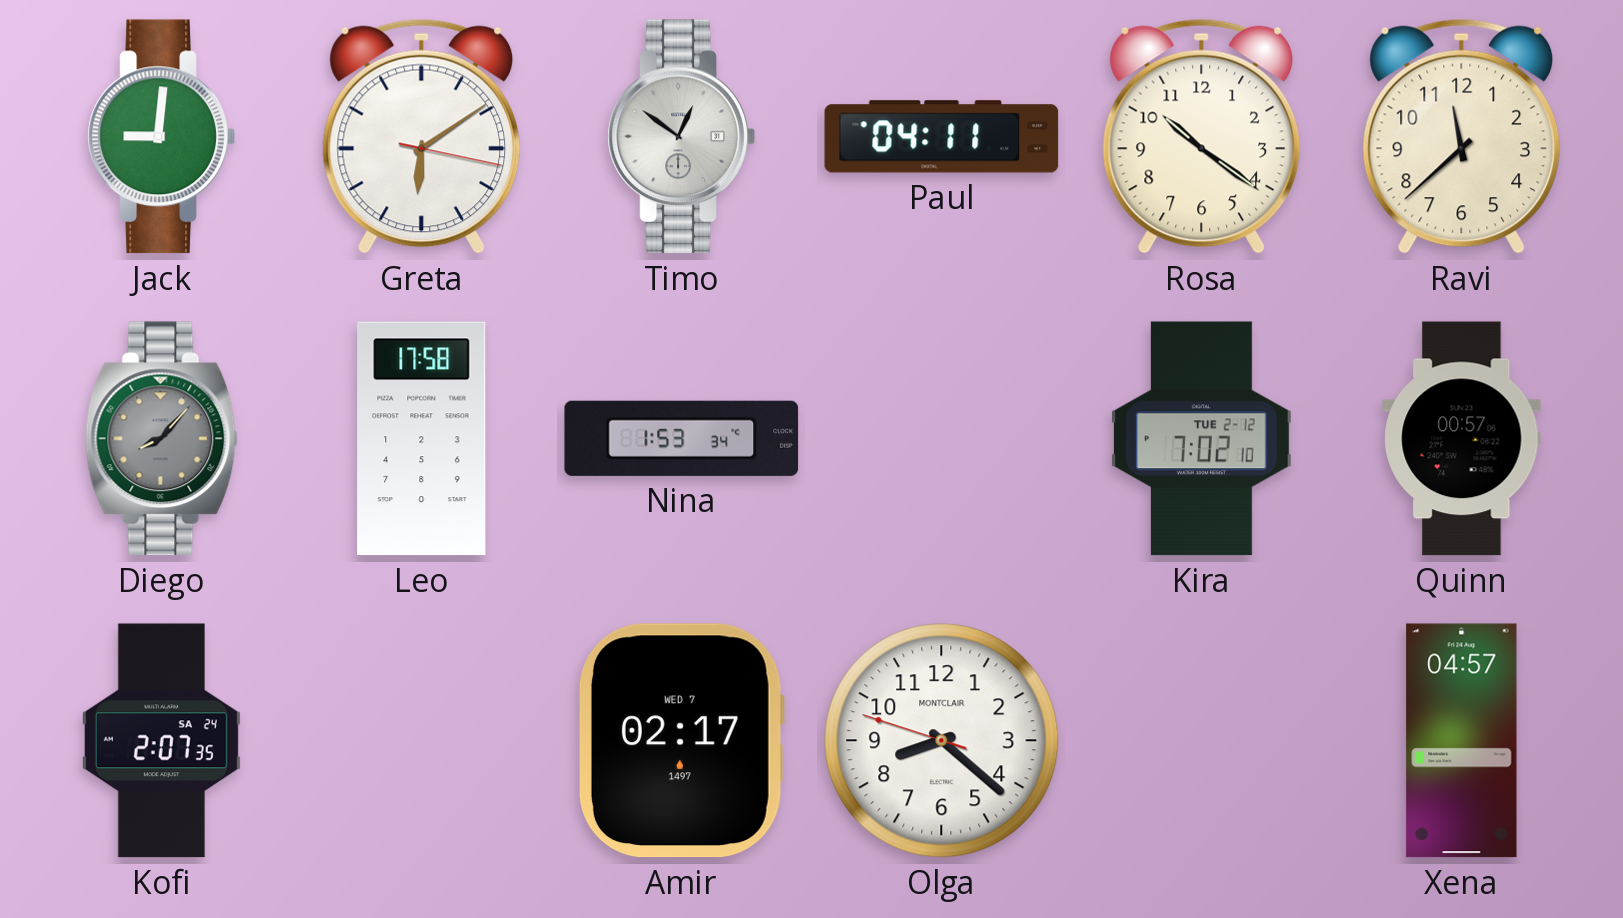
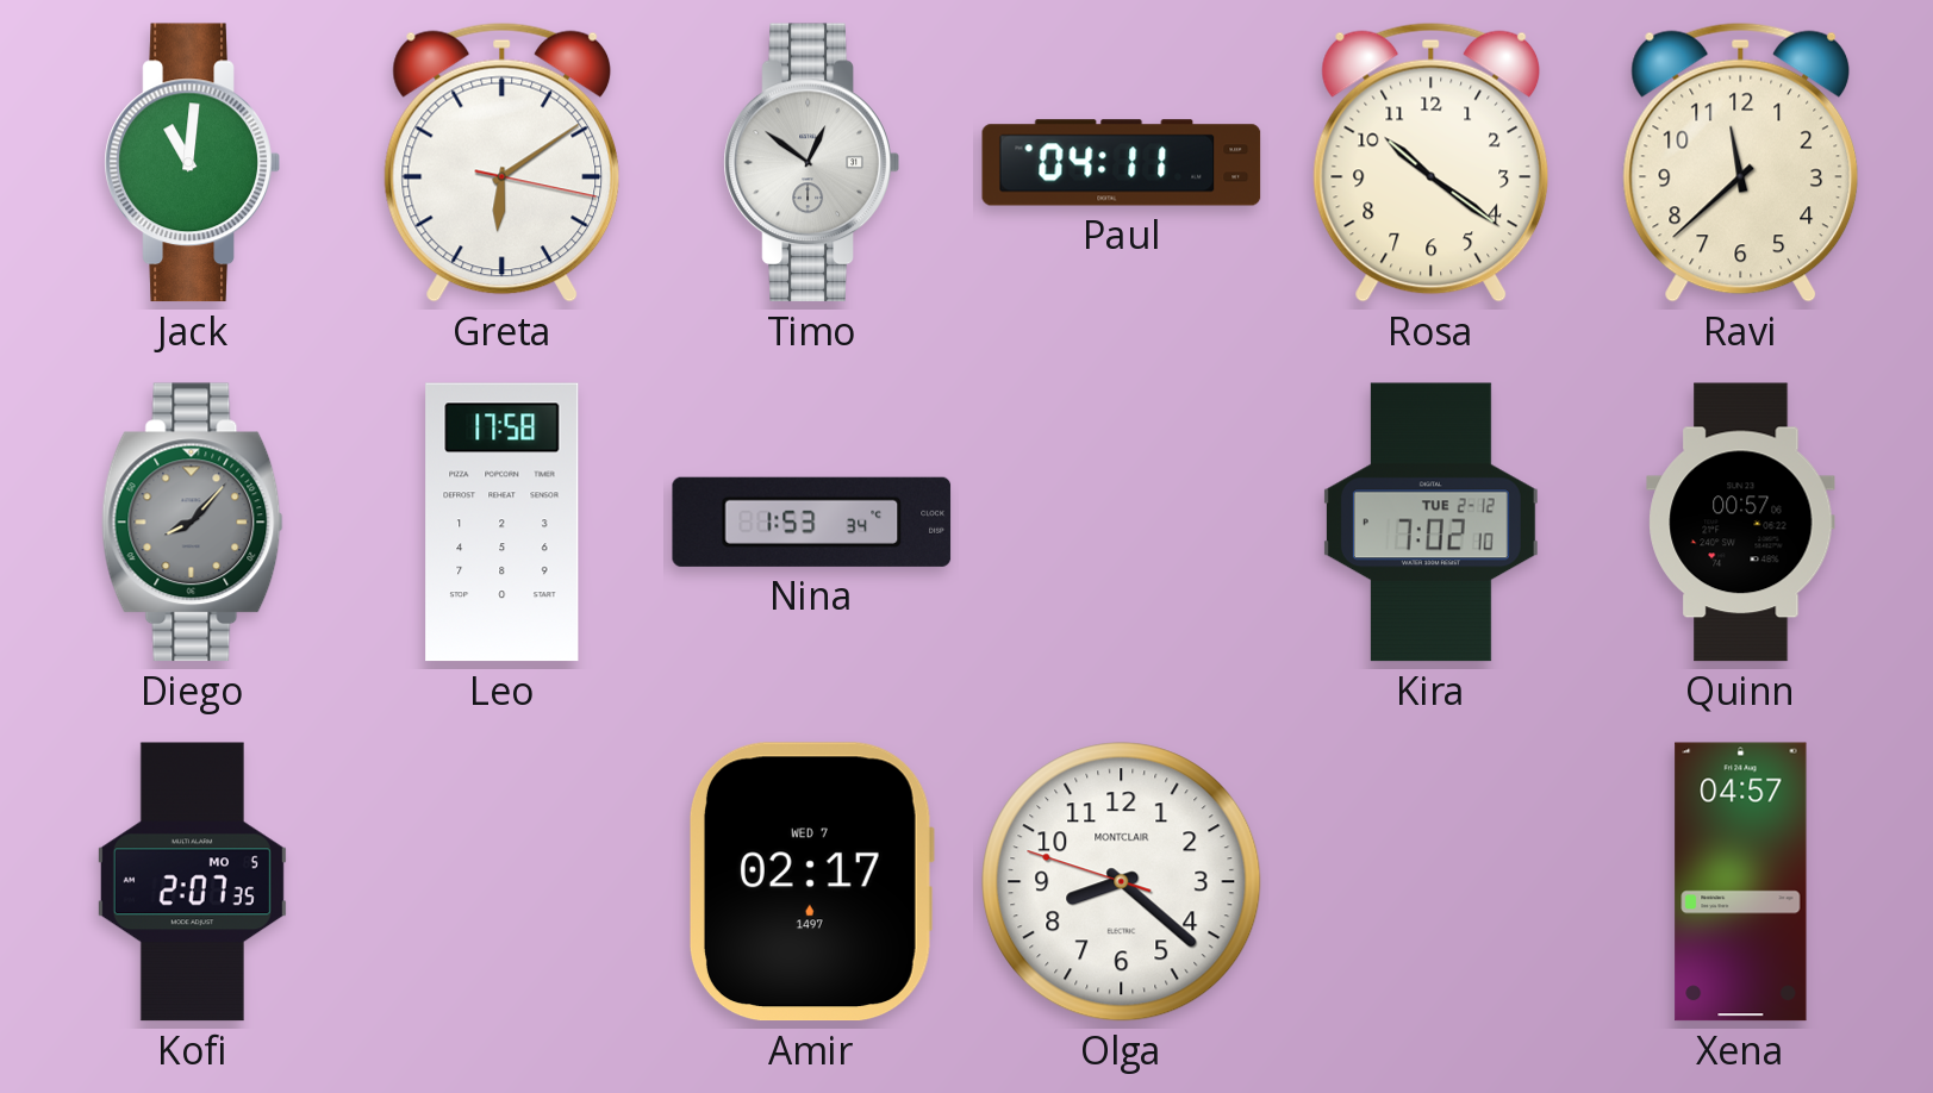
Jack: 9:01 -> 11:01 (192, 163)
Kofi date: SA 24 -> MO 5 (192, 882)
